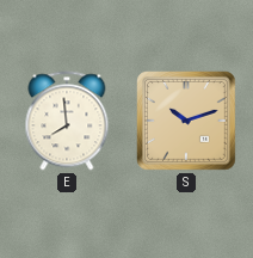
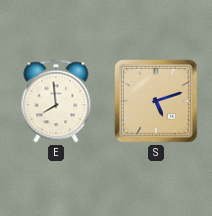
S: 10:12 -> 5:12 (157, 102)
